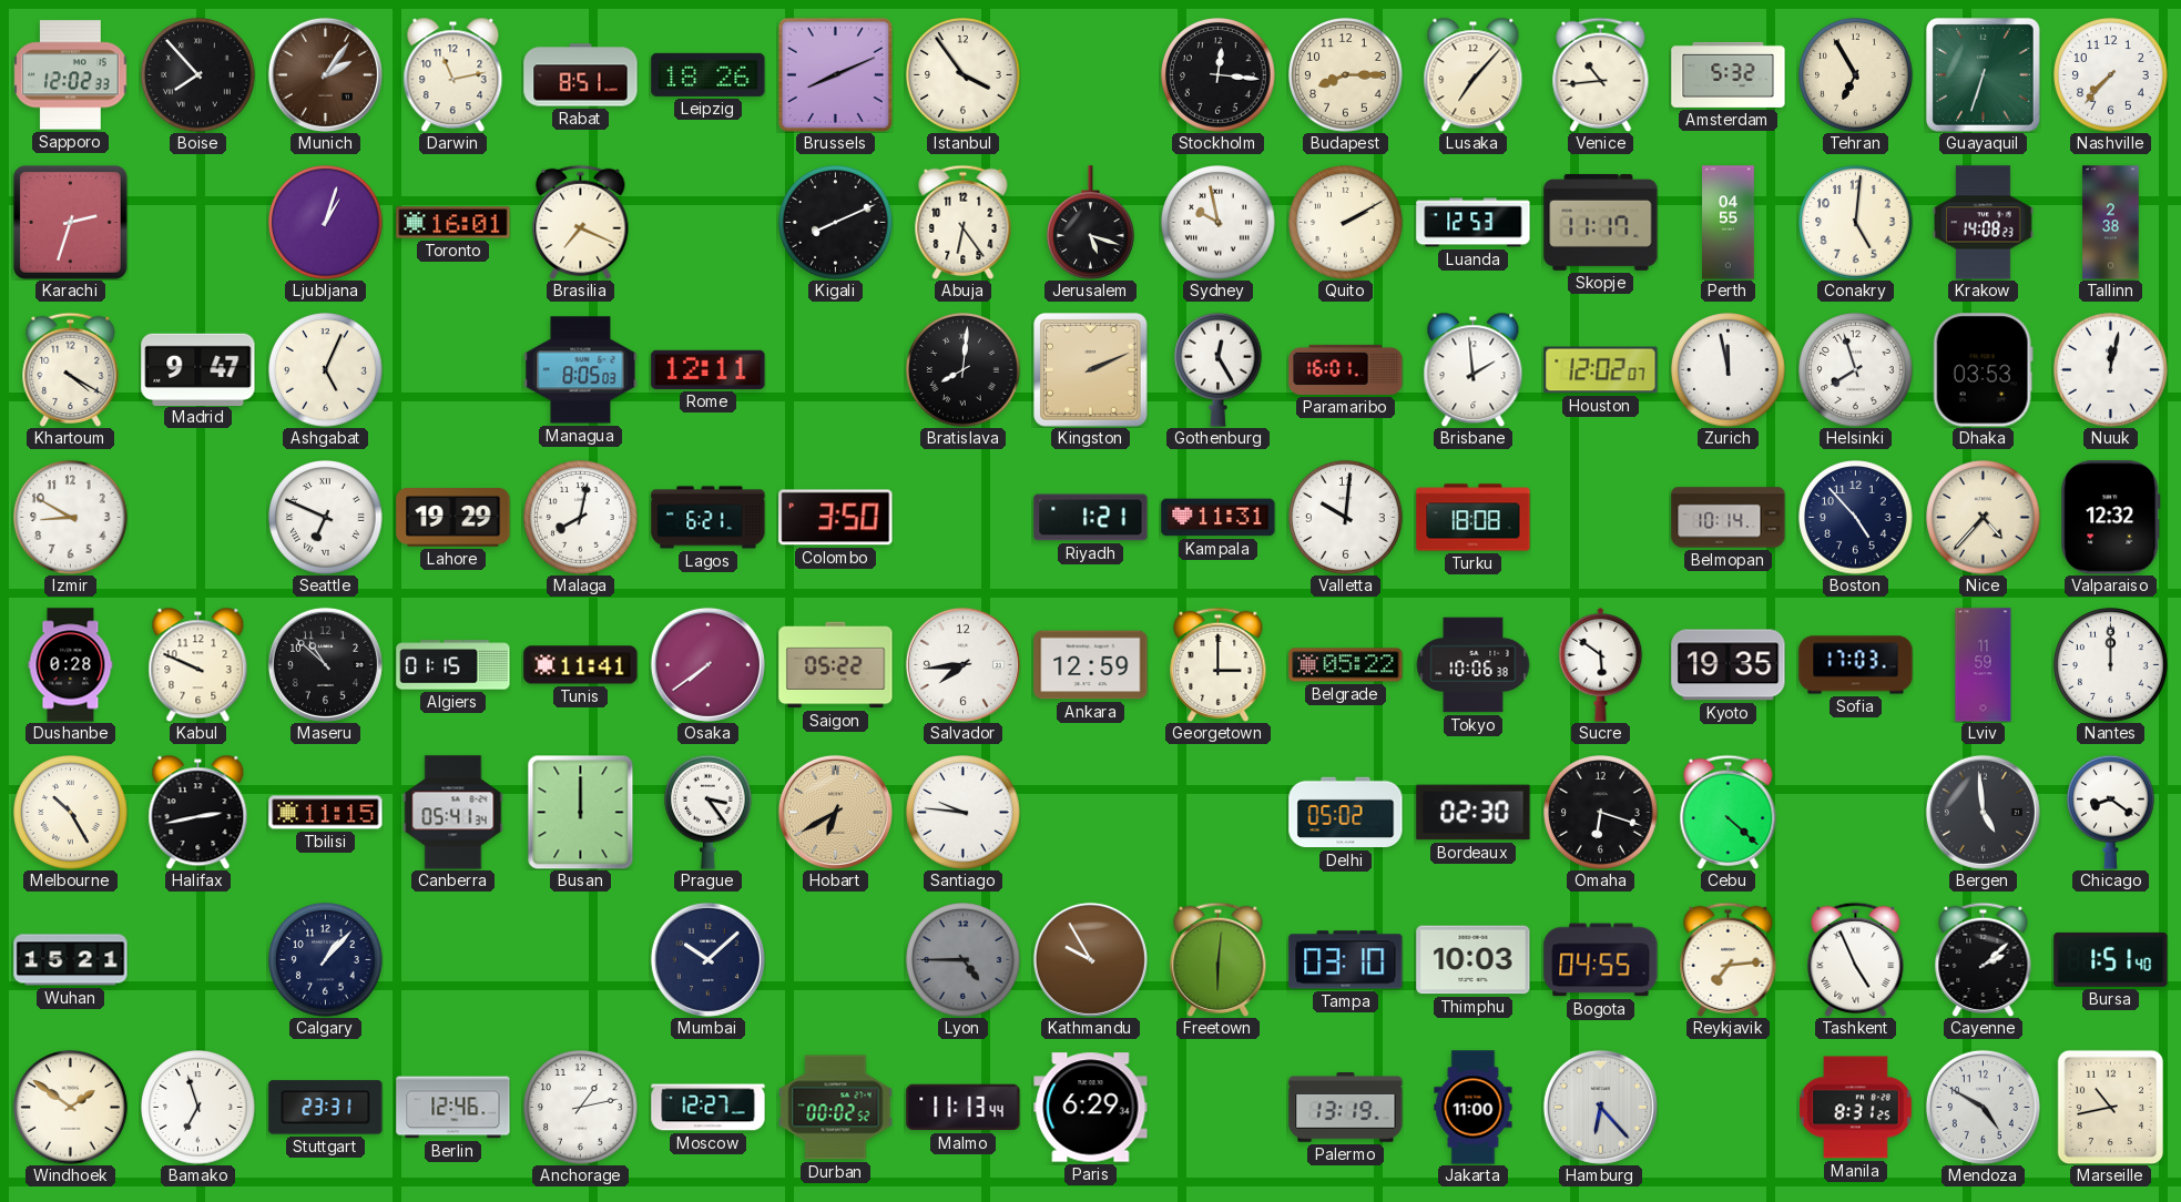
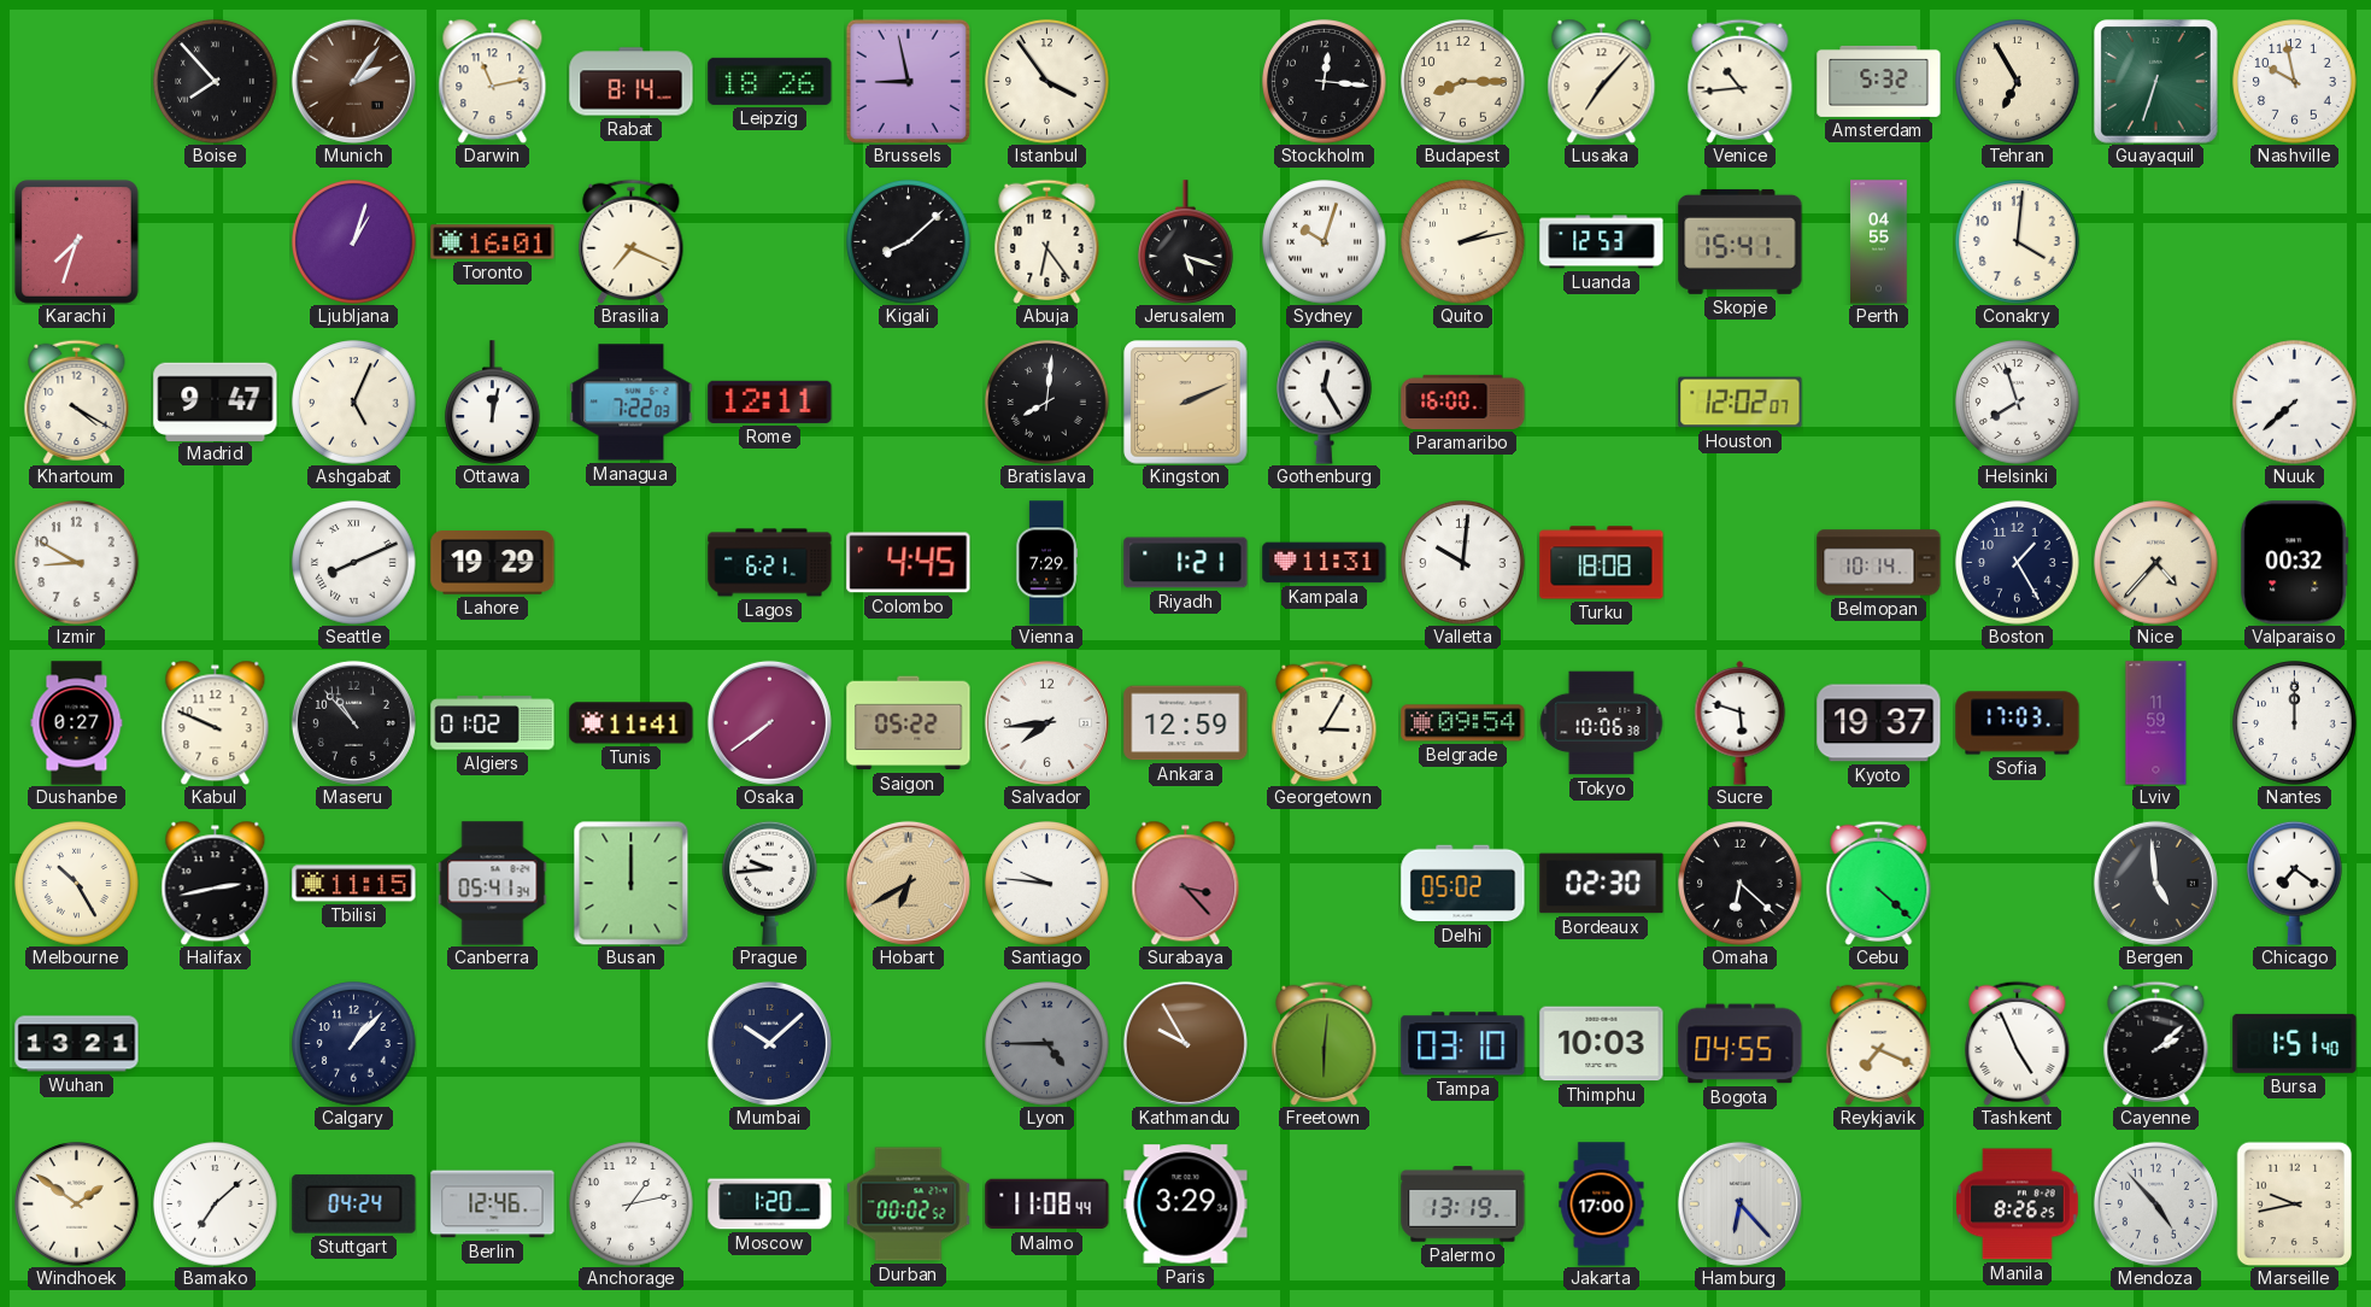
Sapporo: 12:02 -> none (71, 75)
Rabat: 8:51 -> 8:14 (632, 82)
Brussels: 8:11 -> 8:58 (908, 81)
Nashville: 7:37 -> 9:58 (2295, 82)
Karachi: 2:33 -> 7:33 (77, 242)
Kigali: 8:11 -> 8:08 (909, 242)
Sydney: 9:58 -> 10:03 (1325, 242)
Quito: 2:10 -> 2:13 (1463, 242)
Skopje: 11:17 -> 15:41 (1741, 241)
Conakry: 5:01 -> 4:01 (2018, 242)
Krakow: 14:08 -> none (1984, 223)
Tallinn: 2:38 -> none (2111, 223)
Ottawa: none -> 12:02 (493, 403)
Managua: 8:05 -> 7:22 (632, 403)
Paramaribo: 16:01 -> 16:00 (1463, 402)
Brisbane: 1:59 -> none (1474, 369)
Zurich: 11:58 -> none (1729, 370)
Dhaka: 03:53 -> none (1983, 370)
Nuuk: 12:02 -> 7:38 (2295, 403)
Seattle: 6:49 -> 8:11 (354, 563)
Malaga: 8:02 -> none (581, 518)
Colombo: 3:50 -> 4:45 (909, 563)
Vienna: none -> 7:29 (1046, 563)
Boston: 4:53 -> 1:25 (2018, 563)
Valparaiso: 12:32 -> 00:32 (2295, 563)
Dushanbe: 0:28 -> 0:27 (77, 723)
Maseru: 10:52 -> 10:53 (353, 722)
Algiers: 01:15 -> 01:02 (493, 723)
Georgetown: 3:00 -> 3:05 (1325, 722)
Belgrade: 05:22 -> 09:54 (1463, 723)
Sucre: 5:51 -> 5:48 (1741, 723)
Kyoto: 19:35 -> 19:37 (1879, 723)
Prague: 3:24 -> 9:44 (770, 883)
Surabaya: none -> 3:23 (1186, 883)
Omaha: 6:18 -> 6:22 (1741, 884)
Chicago: 8:21 -> 7:21 (2295, 883)
Wuhan: 15:21 -> 13:21 (77, 1044)
Reykjavik: 7:14 -> 7:19 (1879, 1043)
Bamako: 6:57 -> 7:08 (216, 1205)
Stuttgart: 23:31 -> 04:24 (354, 1205)
Moscow: 12:27 -> 1:20 (770, 1205)
Malmo: 11:13 -> 11:08 (1047, 1205)
Paris: 6:29 -> 3:29 (1186, 1205)
Jakarta: 11:00 -> 17:00 (1602, 1205)
Manila: 8:31 -> 8:26 (2017, 1205)
Mendoza: 4:50 -> 4:53 (2155, 1203)
Marseille: 10:43 -> 9:43 (2294, 1203)
